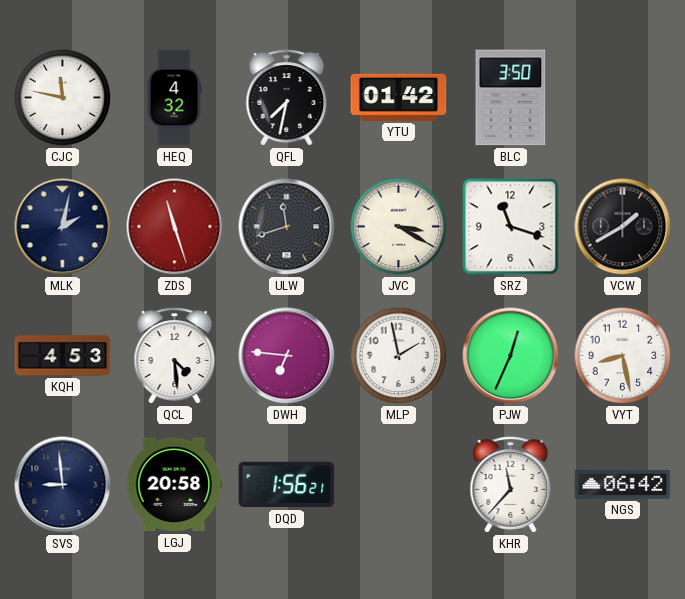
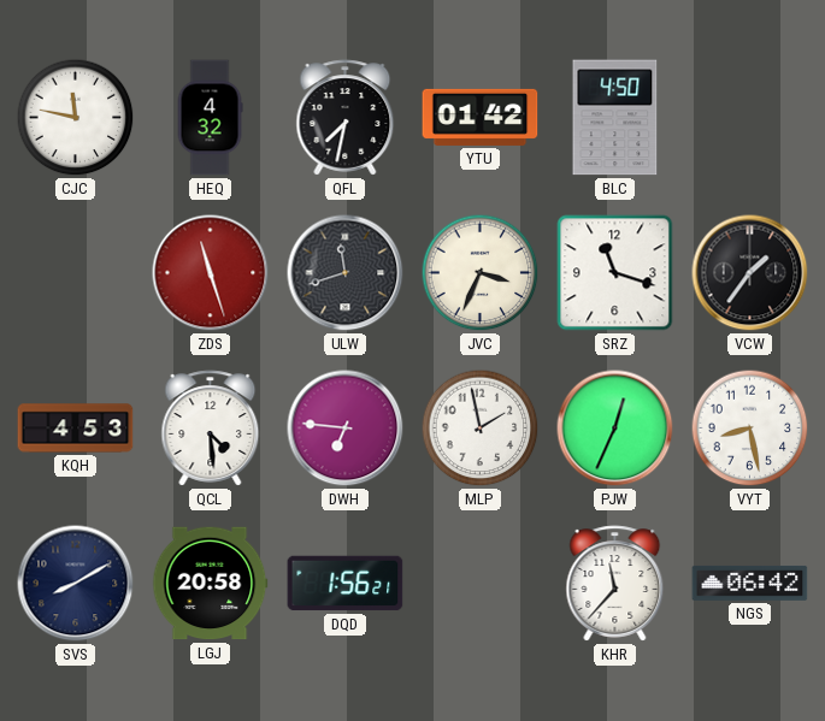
BLC: 3:50 -> 4:50 (615, 118)
MLK: 2:02 -> none (63, 227)
JVC: 3:20 -> 3:34 (481, 273)
VCW: 1:40 -> 1:36 (750, 273)
SVS: 8:59 -> 8:10 (76, 584)
